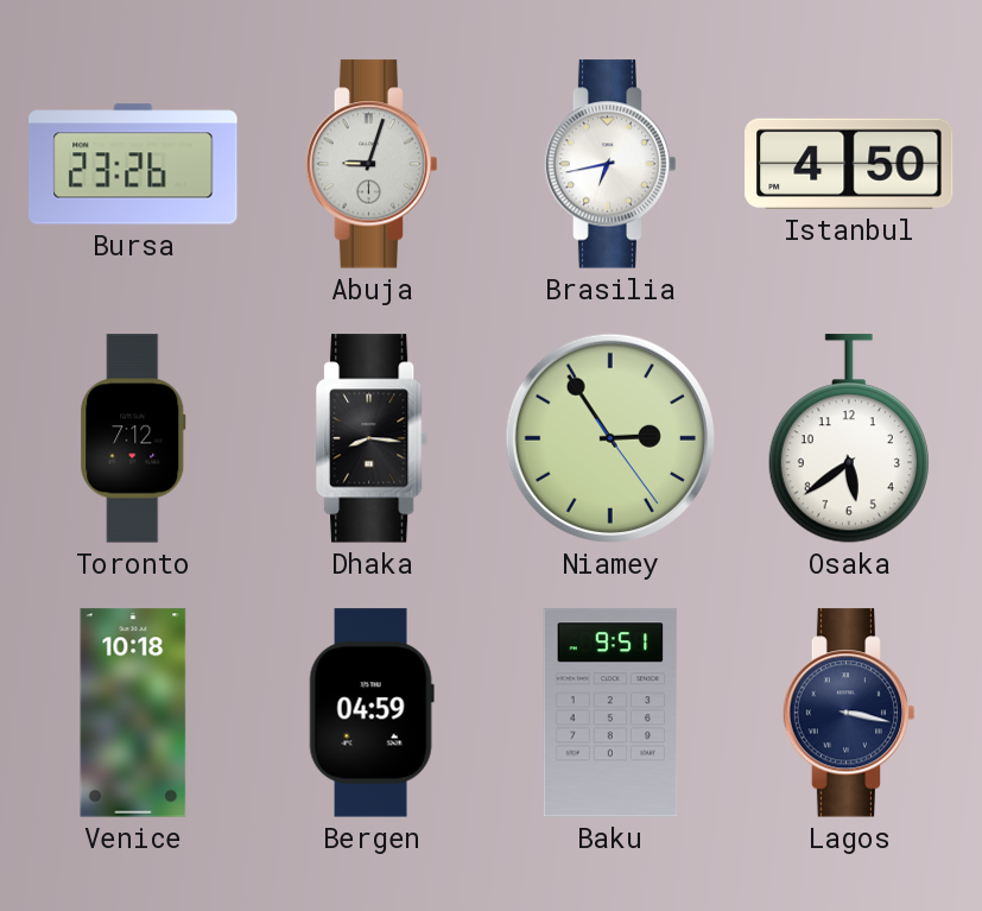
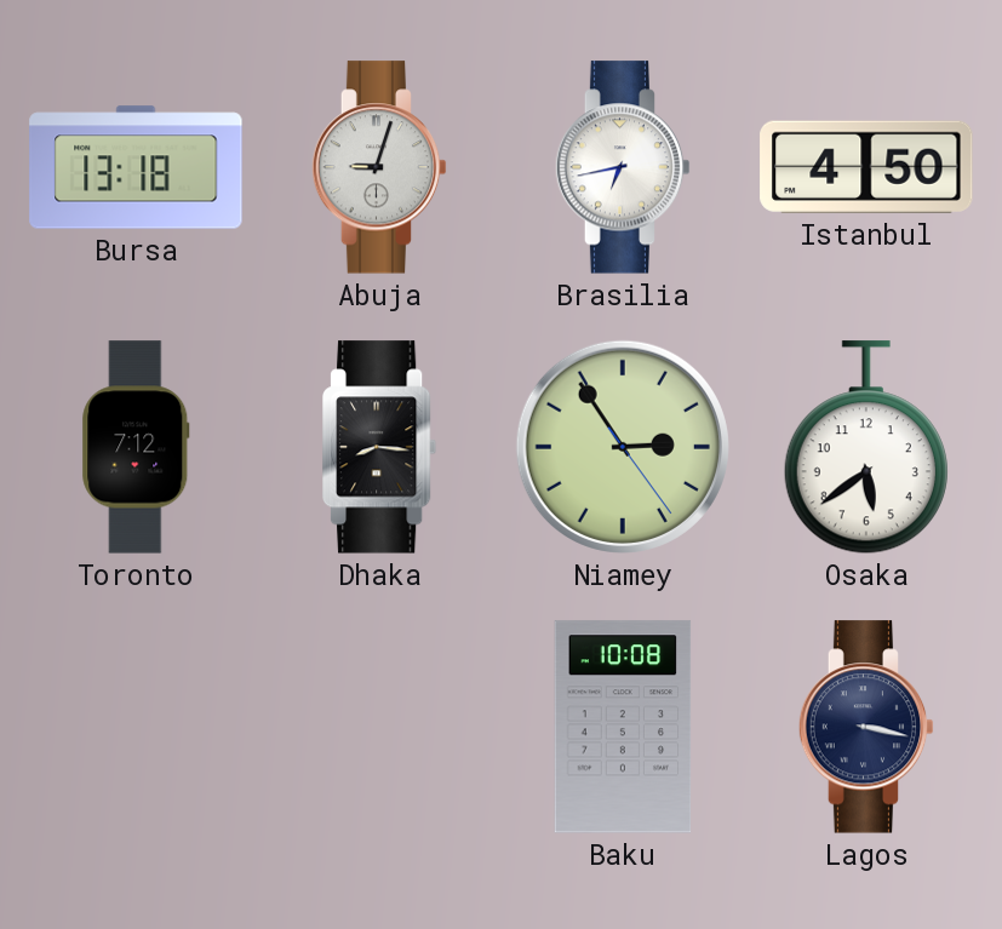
Bursa: 23:26 -> 13:18 (136, 167)
Venice: 10:18 -> none (133, 713)
Bergen: 04:59 -> none (372, 713)
Baku: 9:51 -> 10:08 (623, 727)
